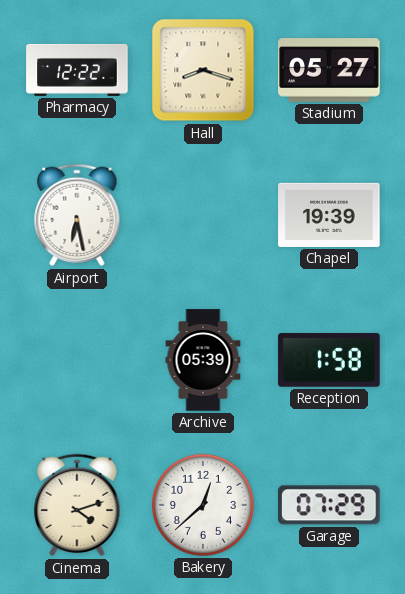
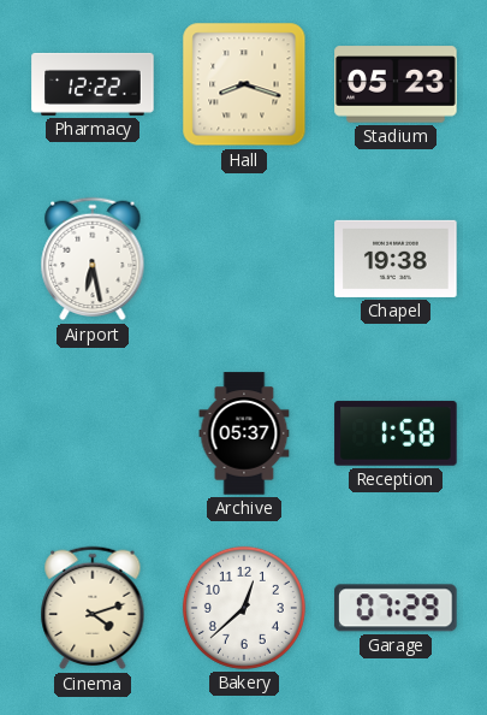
Stadium: 05:27 -> 05:23 (396, 84)
Chapel: 19:39 -> 19:38 (396, 259)
Archive: 05:39 -> 05:37 (244, 433)
